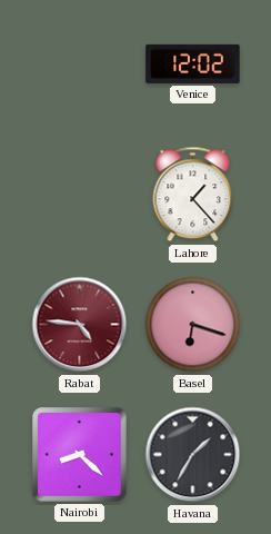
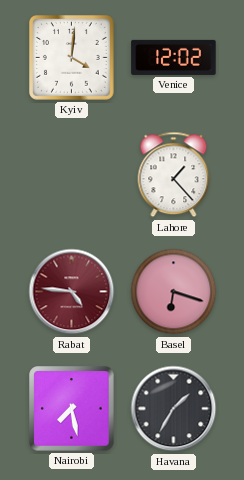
Kyiv: none -> 4:01 (72, 58)
Nairobi: 8:22 -> 7:28 (72, 409)
